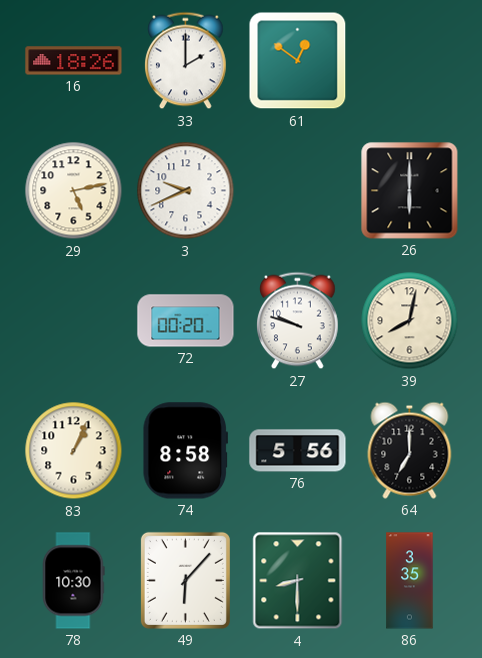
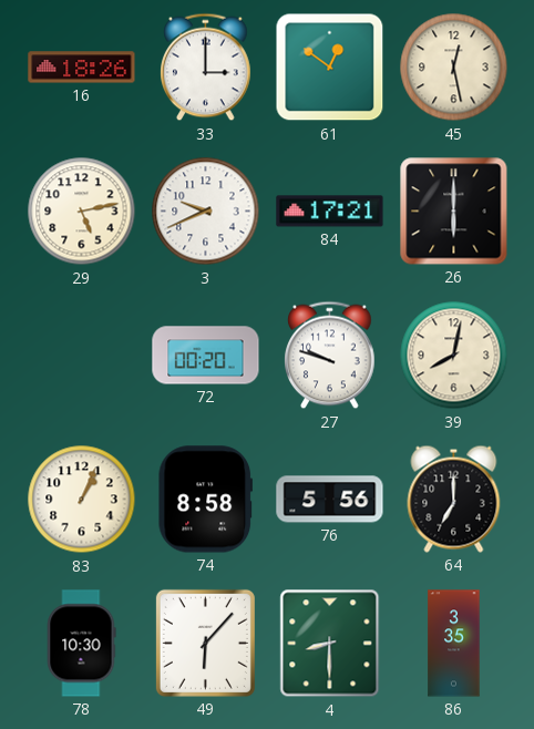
33: 2:00 -> 3:00 (206, 68)
45: none -> 12:28 (454, 68)
84: none -> 17:21 (330, 212)
